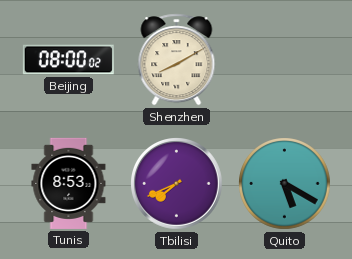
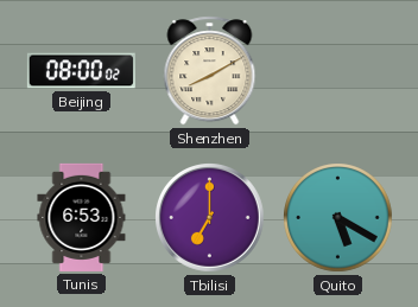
Tunis: 8:53 -> 6:53 (82, 217)
Tbilisi: 7:41 -> 7:00 (210, 218)
